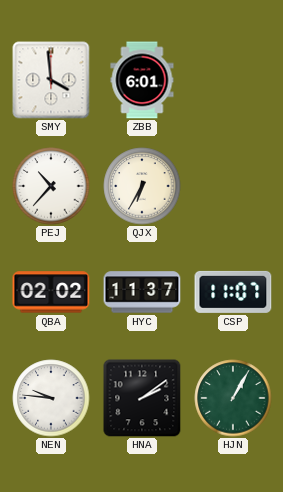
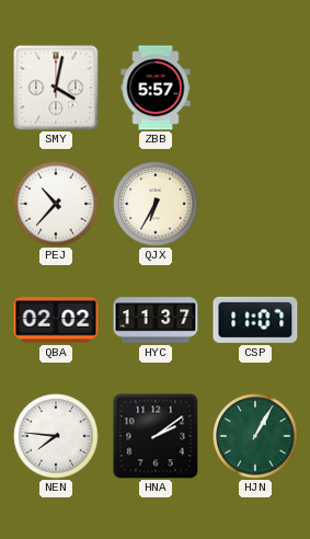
SMY: 3:59 -> 4:02 (56, 88)
ZBB: 6:01 -> 5:57 (156, 88)
NEN: 9:46 -> 7:46 (56, 436)
